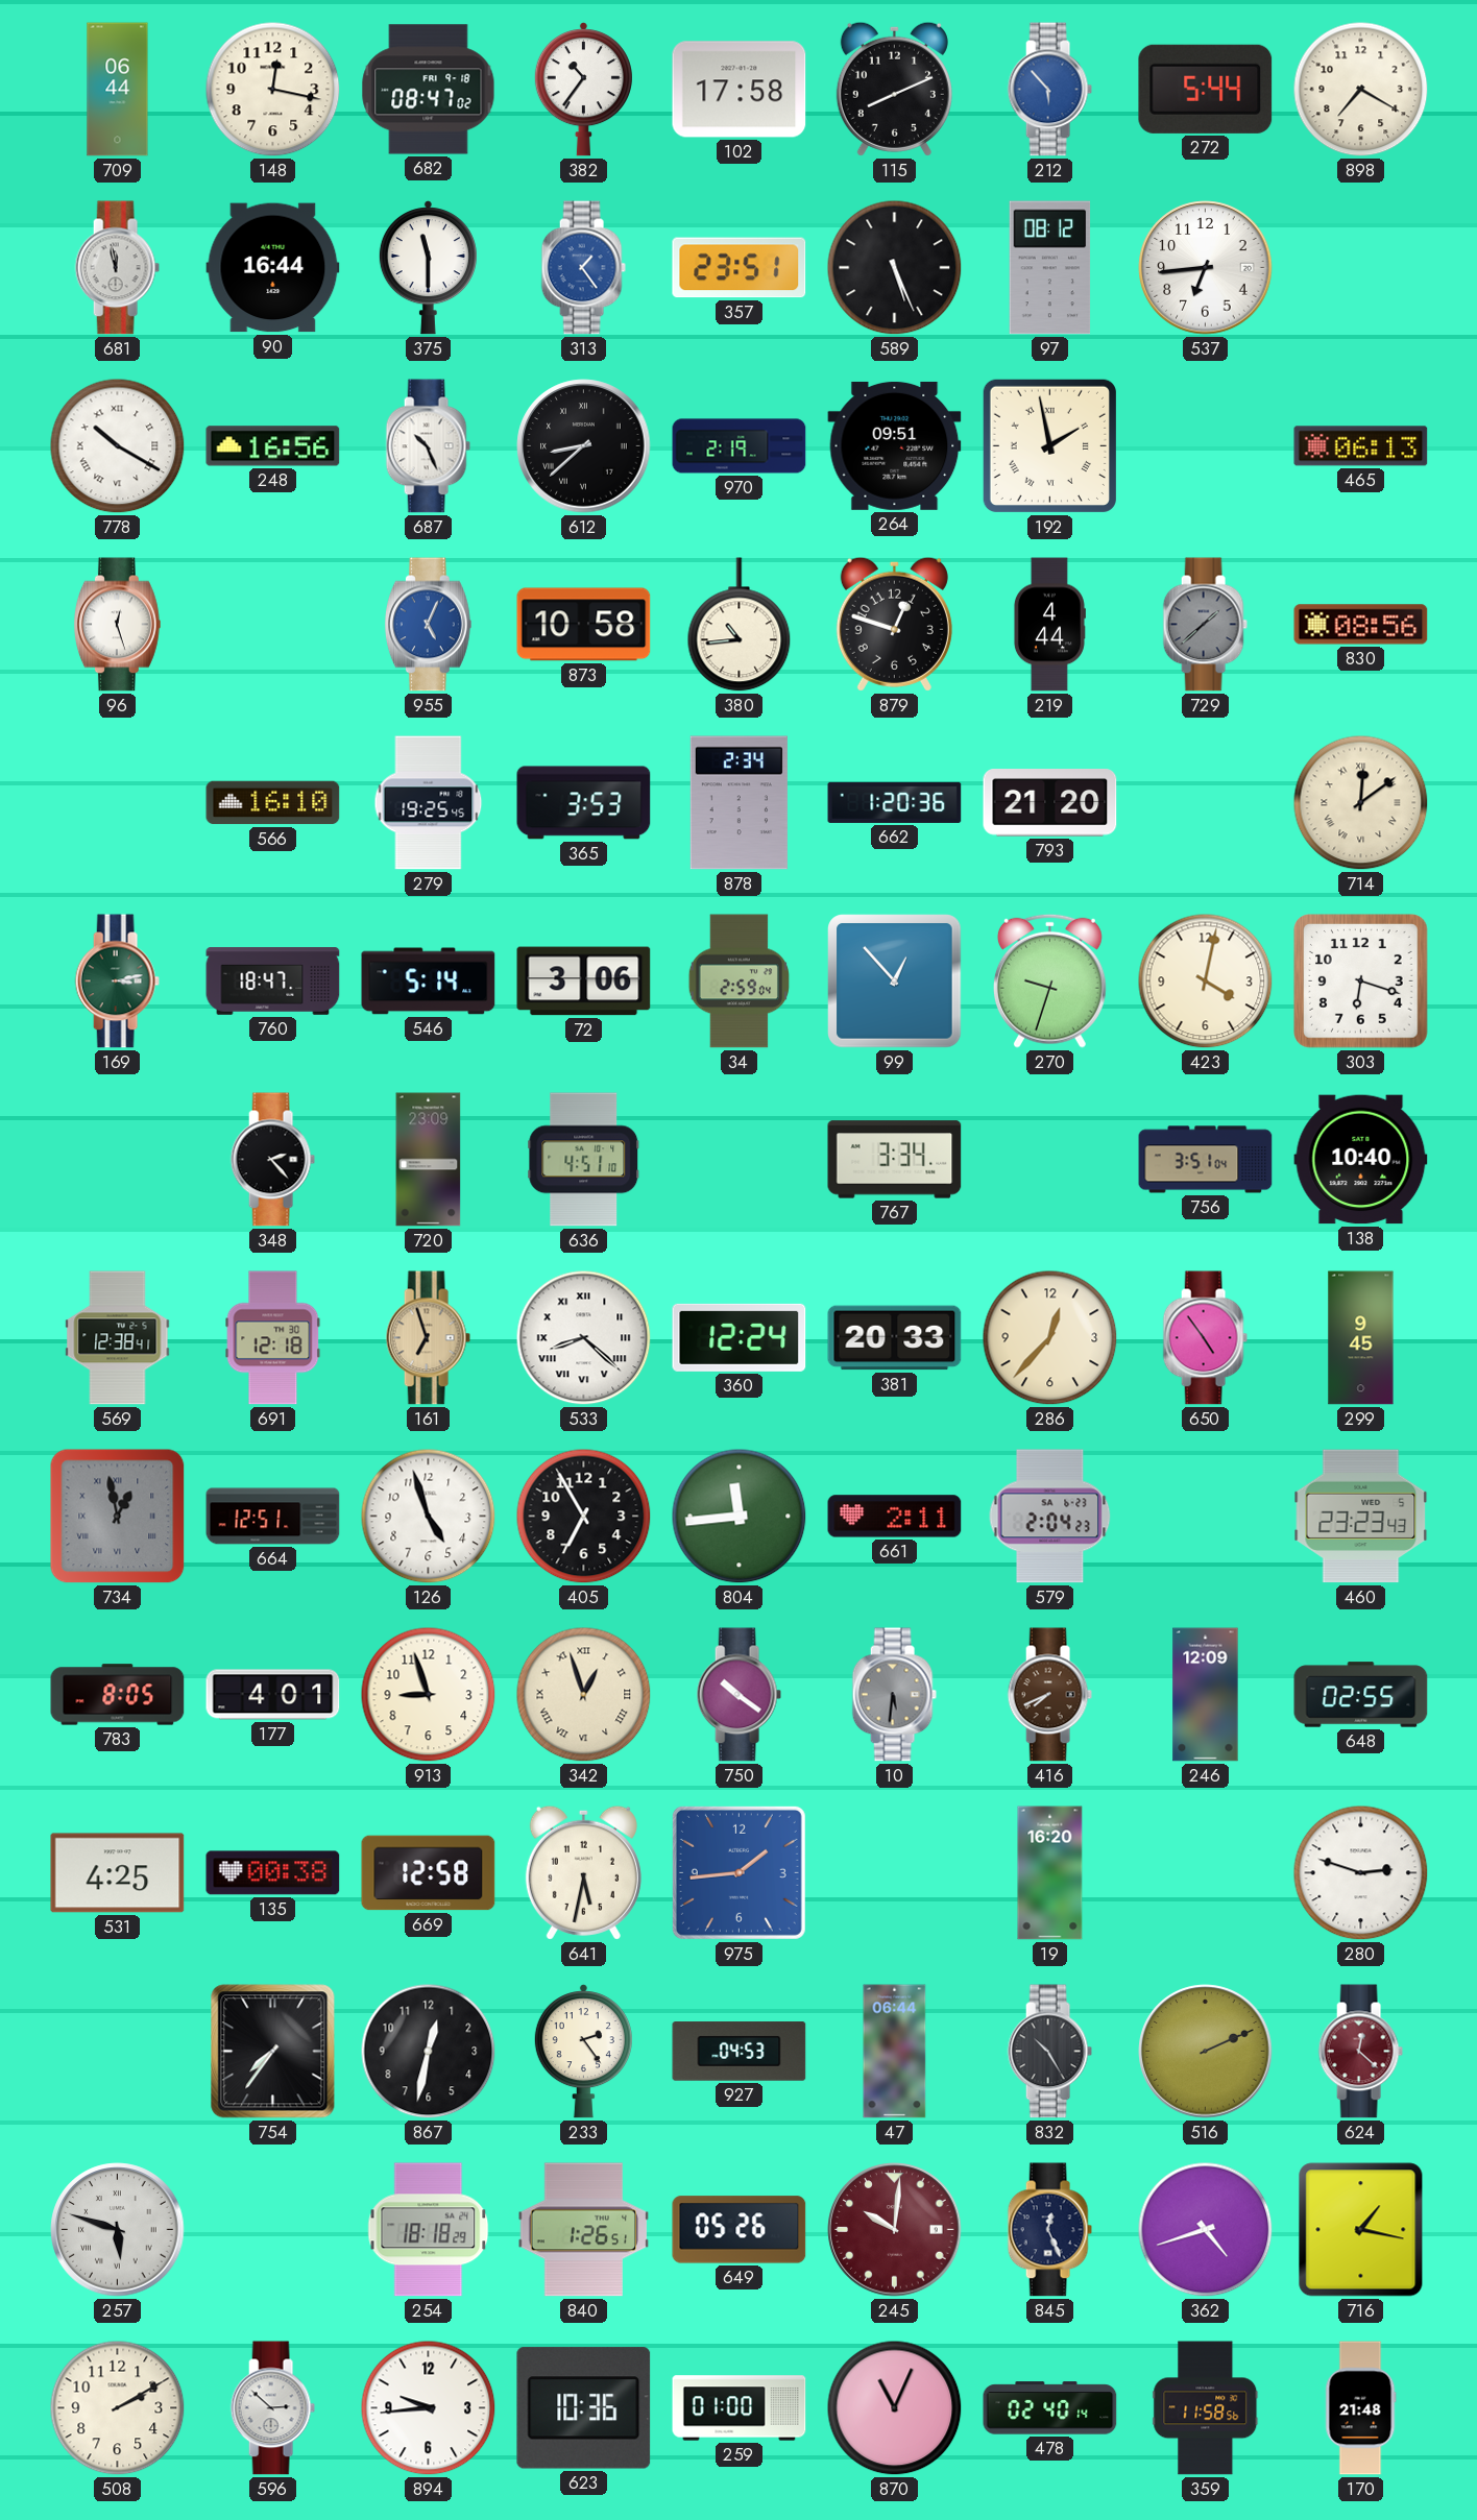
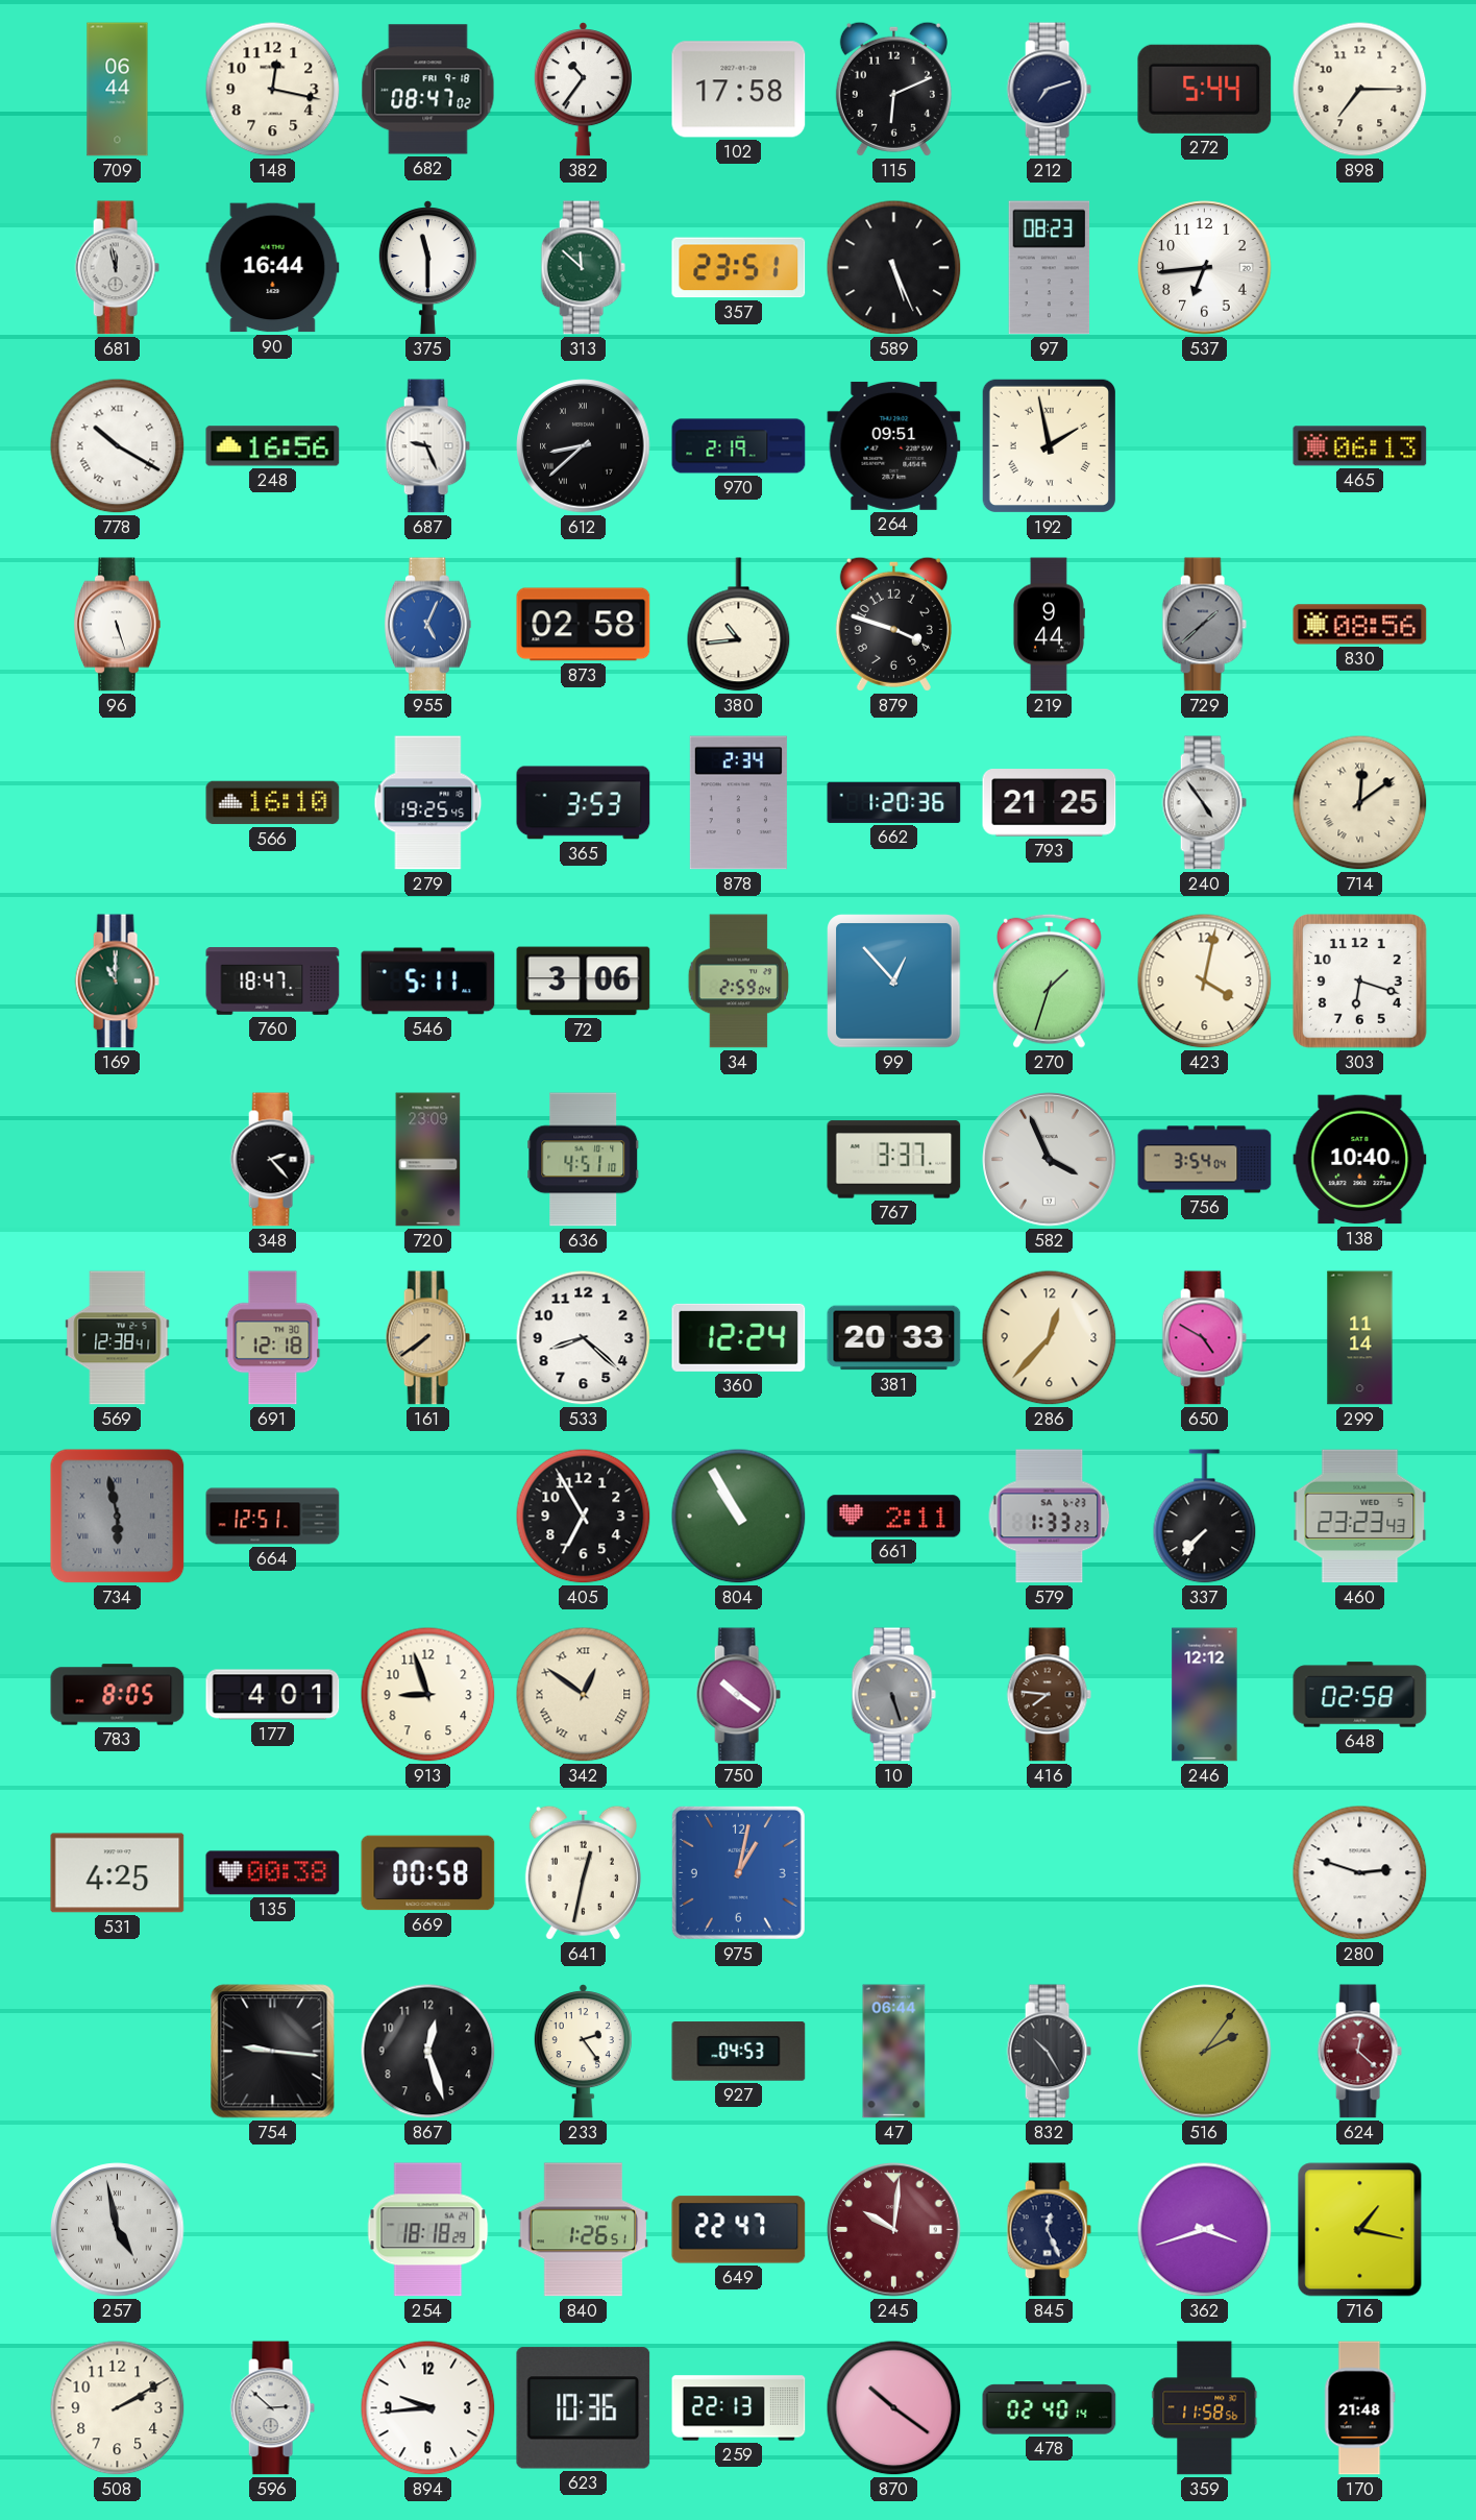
115: 8:11 -> 6:11 (893, 89)
212: 5:53 -> 7:12 (1049, 90)
212 dial: blue -> navy (1049, 90)
898: 7:20 -> 7:15 (1360, 90)
313: 1:24 -> 11:52 (583, 268)
313 dial: blue -> green (583, 268)
97: 08:12 -> 08:23 (1050, 268)
687: 10:26 -> 9:26 (427, 446)
96: 12:27 -> 5:27 (117, 625)
873: 10:58 -> 02:58 (584, 625)
879: 12:48 -> 3:48 (893, 624)
219: 4:44 -> 9:44 (1049, 625)
793: 21:20 -> 21:25 (1050, 803)
240: none -> 4:54 (1204, 803)
169: 3:13 -> 11:00 (117, 982)
546: 5:14 -> 5:11 (428, 982)
270: 9:33 -> 1:33 (1049, 980)
767: 3:34 -> 3:37 (894, 1160)
582: none -> 3:56 (1050, 1160)
756: 3:51 -> 3:54 (1205, 1160)
161: 6:57 -> 7:39 (427, 1338)
533 numerals: Roman -> Arabic (584, 1338)
650: 4:54 -> 4:50 (1204, 1338)
299: 9:45 -> 11:14 (1360, 1338)
734: 12:58 -> 5:58 (118, 1517)
126: 4:57 -> none (429, 1517)
804: 11:44 -> 10:55 (739, 1517)
579: 2:04 -> 1:33 (1050, 1517)
337: none -> 7:37 (1205, 1517)
342: 12:57 -> 12:51 (584, 1695)
10: 5:31 -> 5:27 (893, 1695)
416: 7:41 -> 7:46 (1049, 1695)
246: 12:09 -> 12:12 (1205, 1695)
648: 02:55 -> 02:58 (1360, 1695)
669: 12:58 -> 00:58 (428, 1873)
641: 5:32 -> 12:32 (583, 1872)
975: 1:44 -> 1:02 (738, 1872)
19: 16:20 -> none (1050, 1873)
754: 7:36 -> 9:16 (273, 2052)
867: 12:32 -> 12:27 (428, 2052)
516: 2:11 -> 2:06 (1205, 2052)
257: 5:48 -> 4:58 (118, 2230)
649: 05:26 -> 22:47 (739, 2230)
362: 4:42 -> 3:42 (1205, 2230)
259: 01:00 -> 22:13 (739, 2408)
870: 11:04 -> 10:21 (894, 2408)
